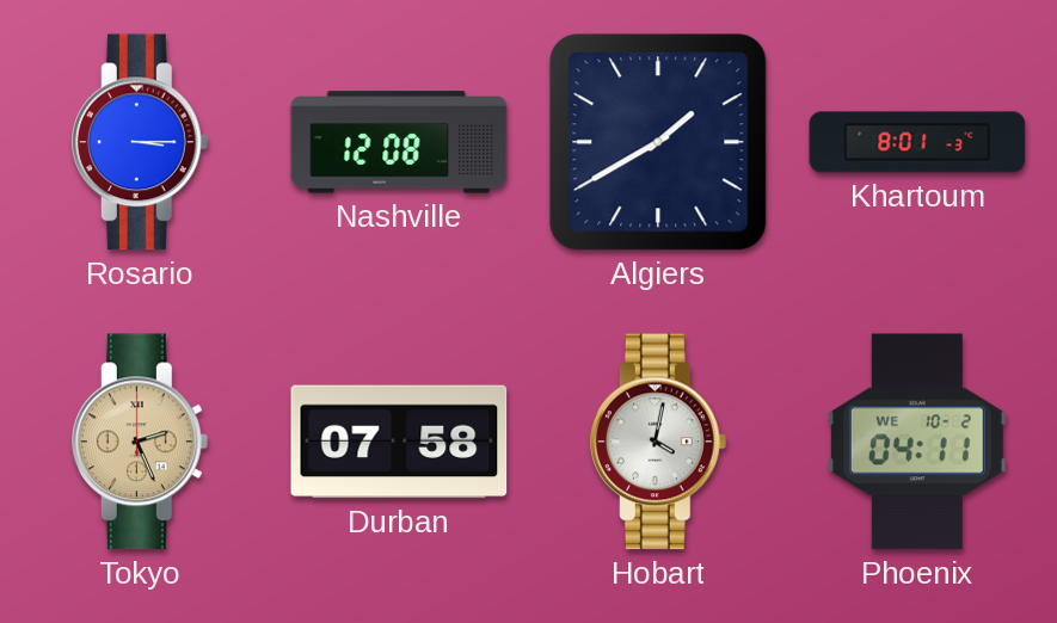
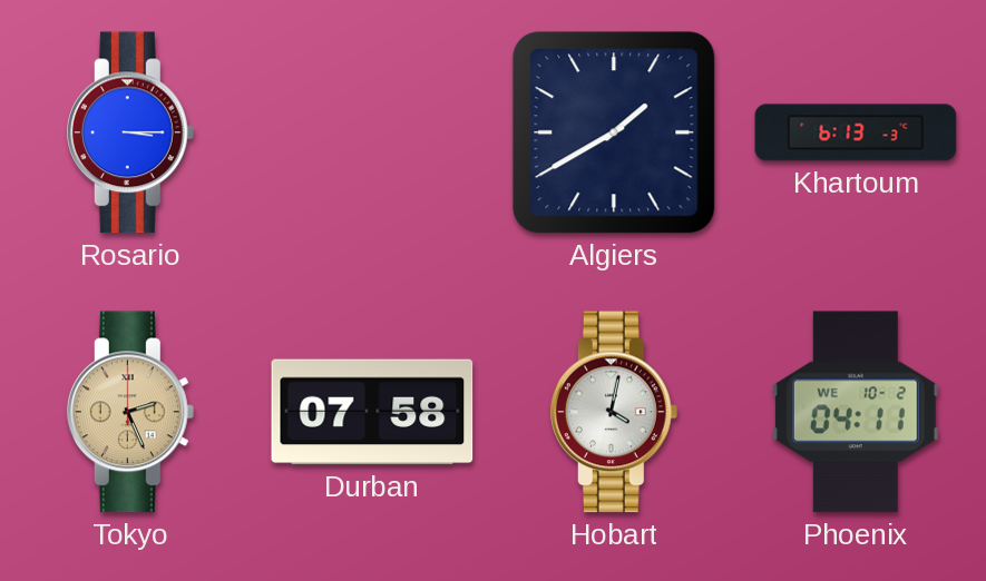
Nashville: 12:08 -> none (399, 142)
Khartoum: 8:01 -> 6:13 (856, 132)
